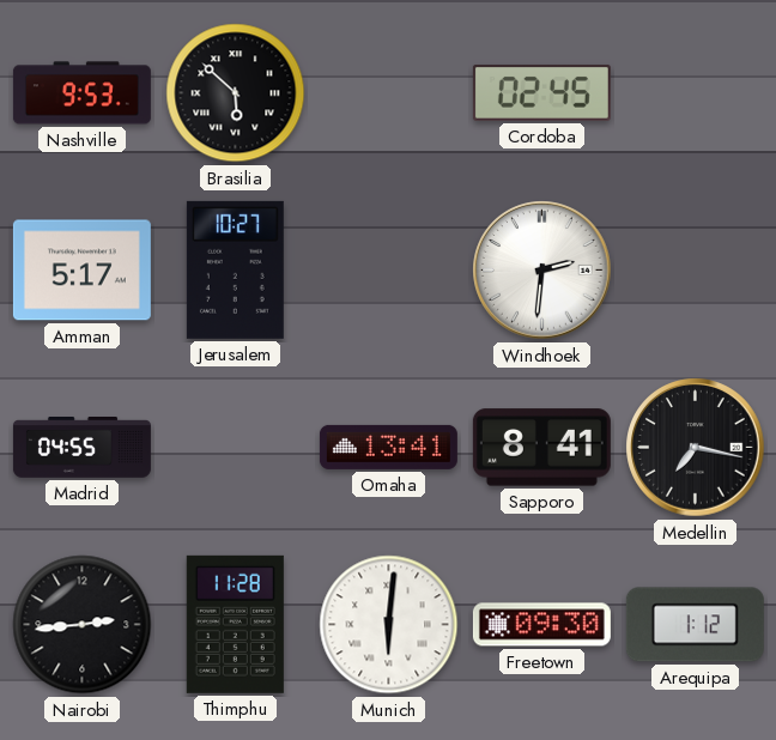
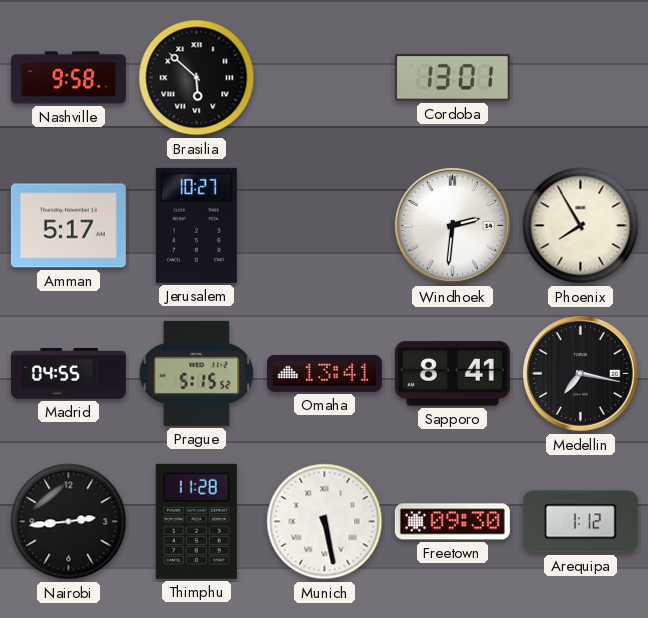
Nashville: 9:53 -> 9:58 (68, 78)
Cordoba: 02:45 -> 13:01 (452, 77)
Phoenix: none -> 7:55 (581, 226)
Prague: none -> 5:15 (197, 373)
Munich: 6:01 -> 5:28 (325, 522)
